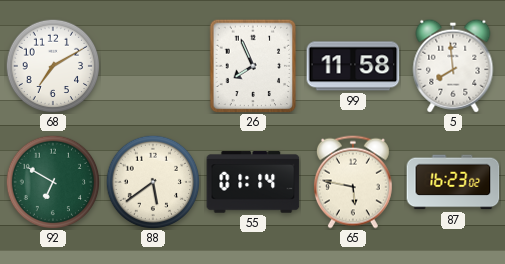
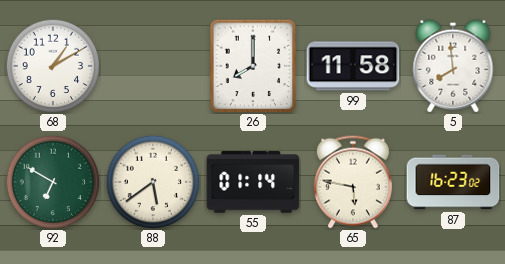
68: 7:10 -> 1:10 (53, 66)
26: 7:56 -> 8:00 (253, 66)
